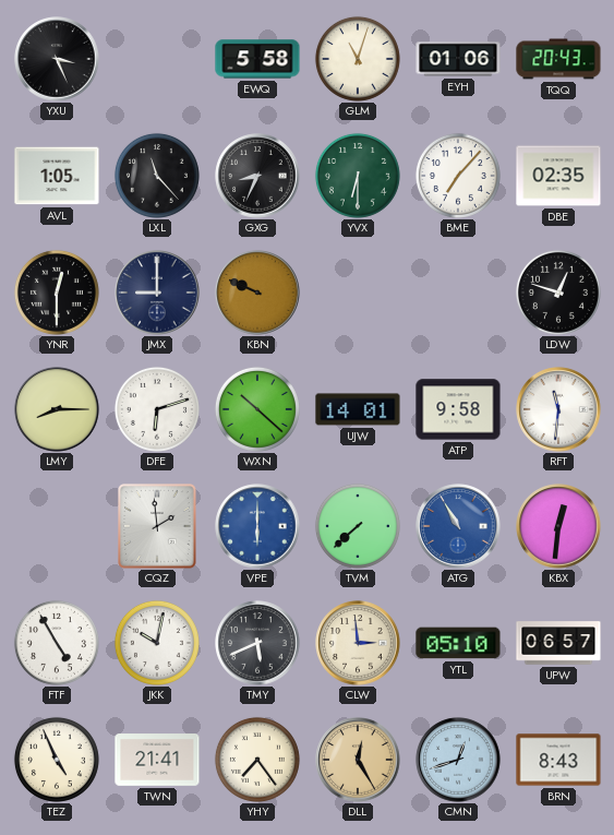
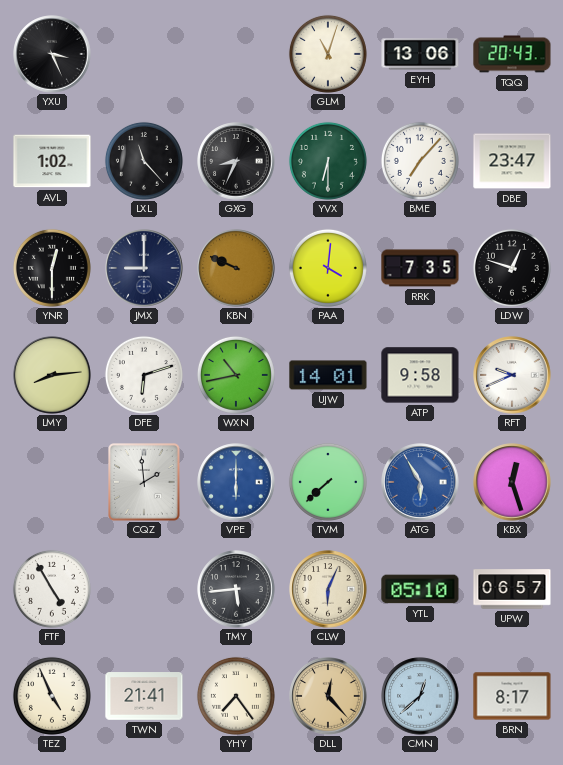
EWQ: 5:58 -> none (257, 59)
EYH: 01:06 -> 13:06 (420, 54)
AVL: 1:05 -> 1:02 (52, 161)
DBE: 02:35 -> 23:47 (512, 161)
PAA: none -> 4:01 (328, 268)
RRK: none -> 7:35 (420, 268)
LMY: 8:15 -> 8:14 (52, 375)
WXN: 10:22 -> 10:43 (236, 375)
RFT: 11:31 -> 9:41 (512, 375)
ATG: 10:55 -> 5:55 (420, 482)
KBX: 12:31 -> 12:27 (512, 482)
JKK: 10:02 -> none (157, 643)
TMY: 5:41 -> 5:44 (236, 589)
CLW: 2:59 -> 6:04 (328, 589)
DLL: 12:25 -> 12:23 (328, 696)
CMN: 12:42 -> 12:38 (420, 696)
BRN: 8:43 -> 8:17 (512, 696)
